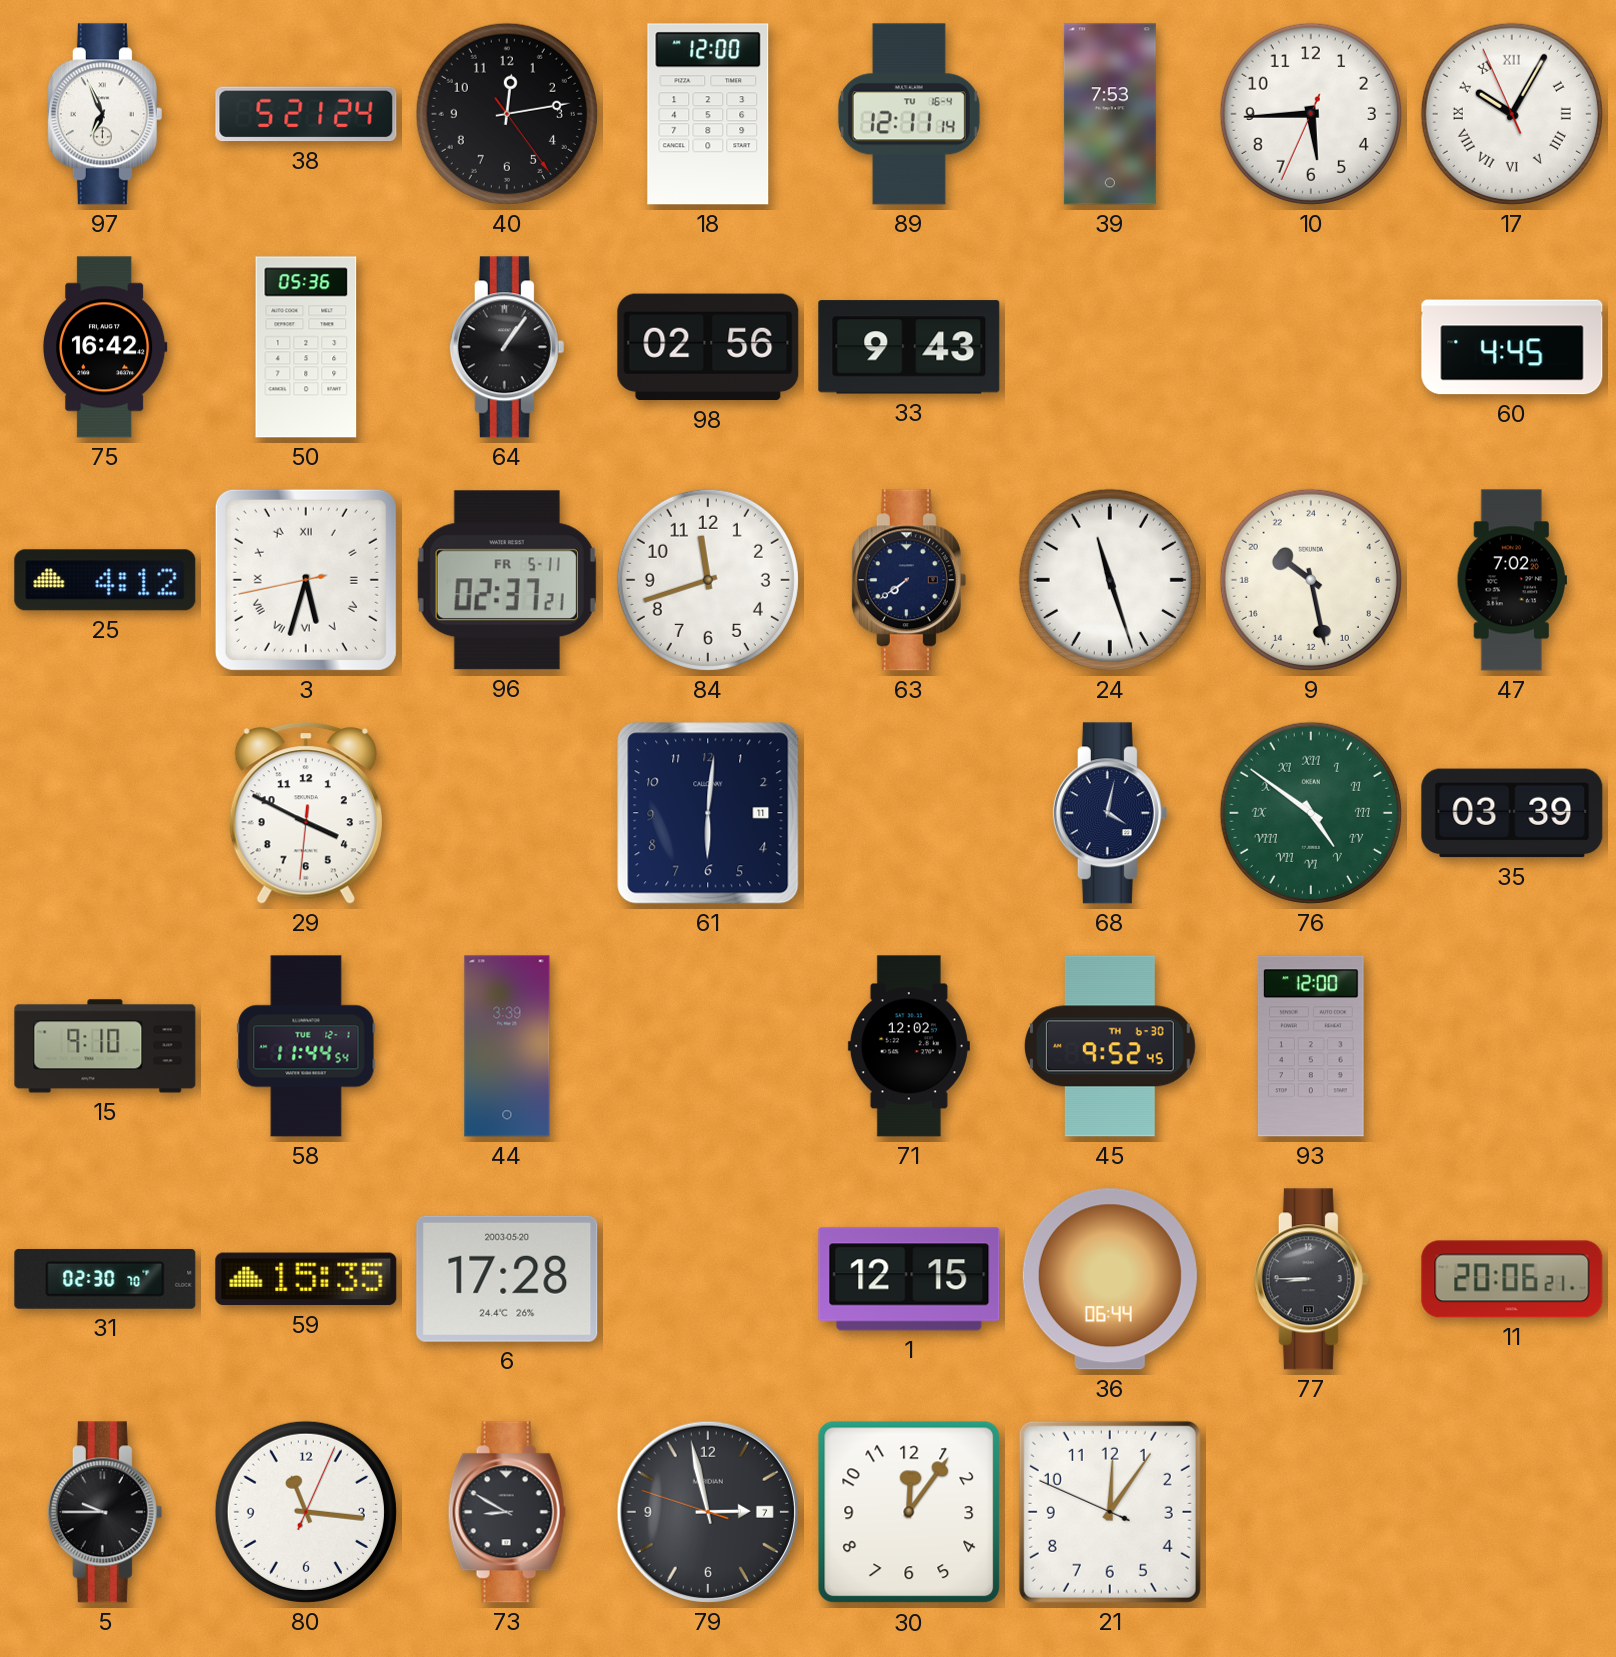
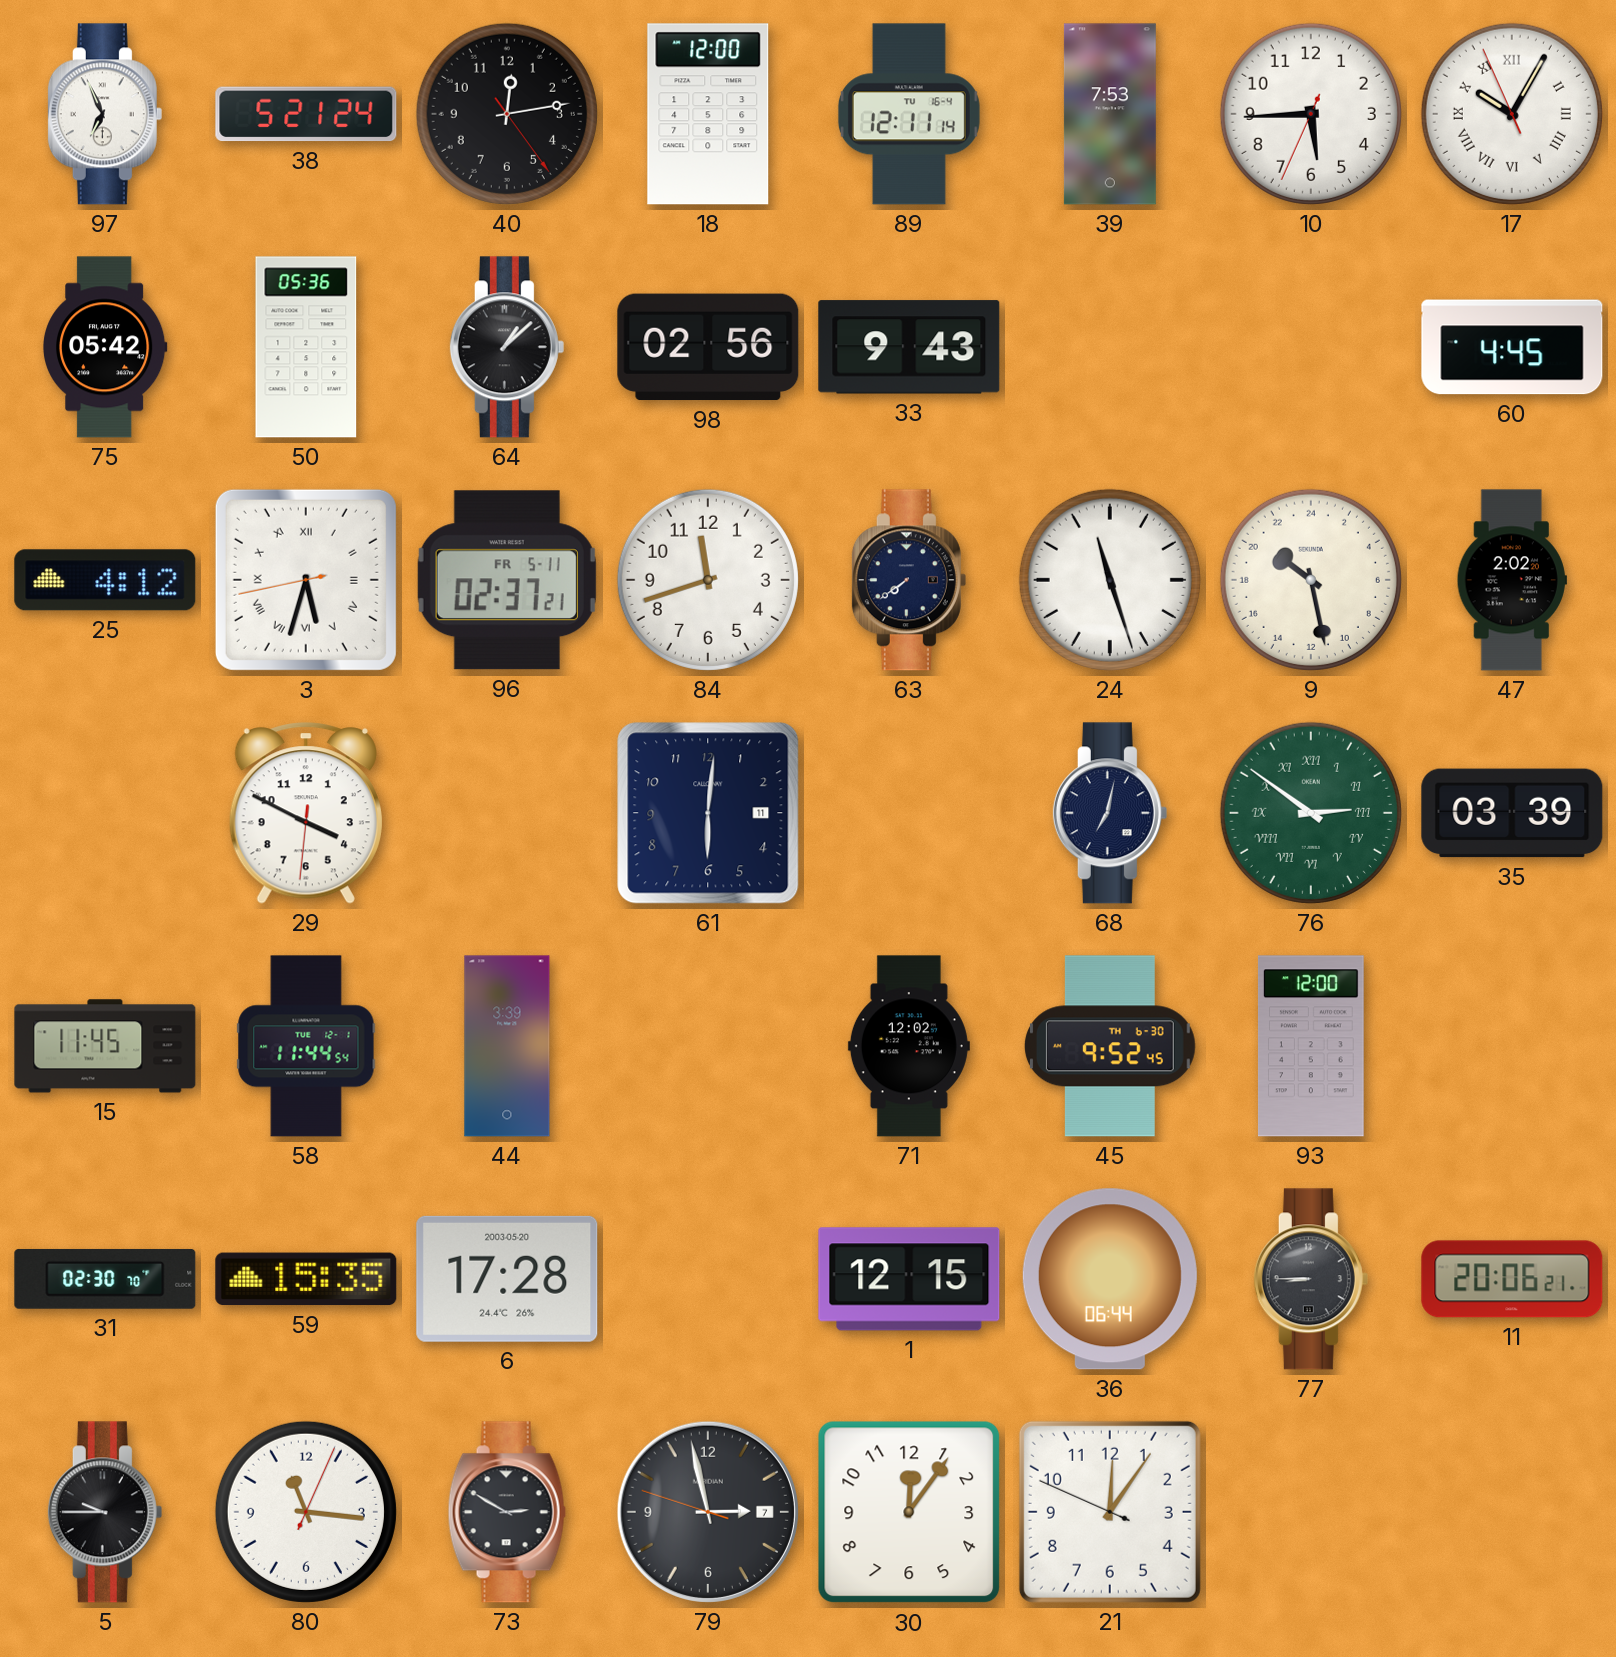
75: 16:42 -> 05:42 (105, 347)
64: 1:06 -> 1:08 (507, 347)
47: 7:02 -> 2:02 (1512, 580)
68: 4:02 -> 7:02 (1110, 813)
76: 4:51 -> 2:51 (1311, 813)
15: 9:10 -> 11:45 (105, 1046)
73: 8:50 -> 2:50 (507, 1512)
